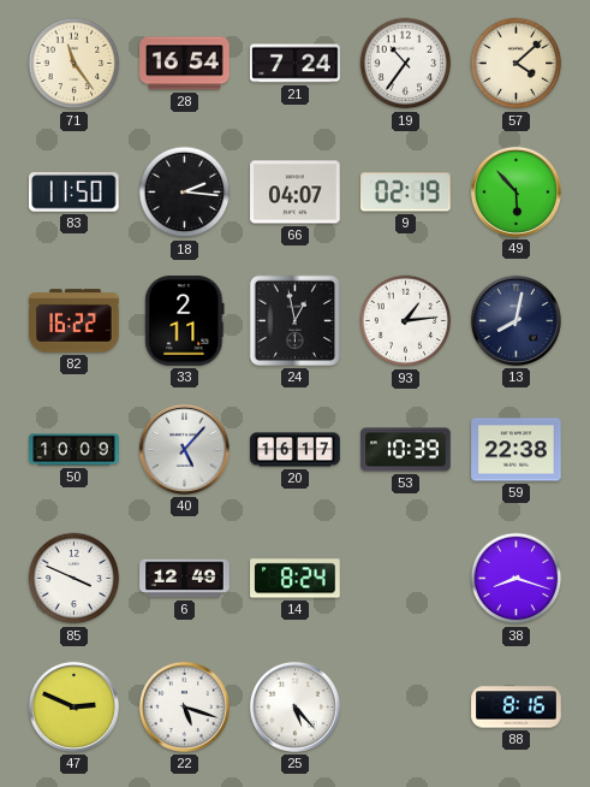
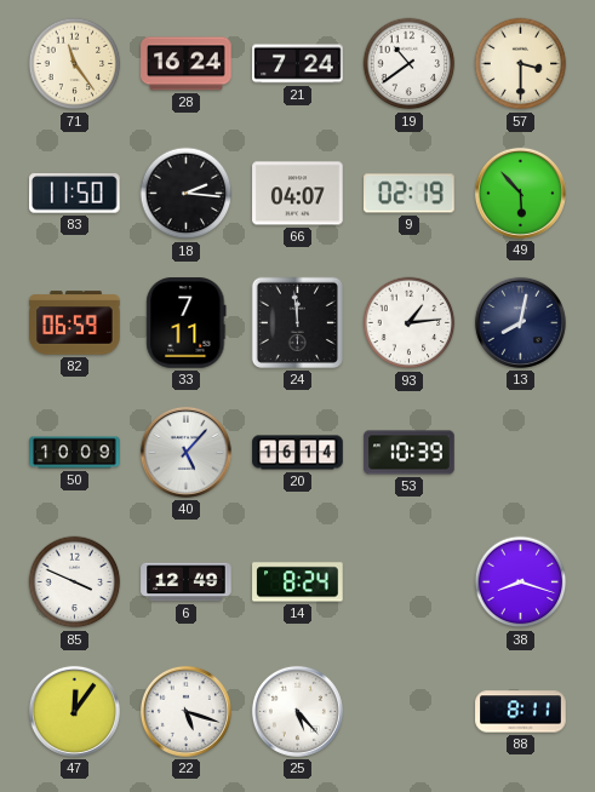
28: 16:54 -> 16:24 (187, 64)
19: 10:36 -> 10:39 (410, 64)
57: 4:08 -> 3:30 (521, 64)
82: 16:22 -> 06:59 (75, 323)
33: 2:11 -> 7:11 (187, 323)
24: 12:58 -> 11:59 (297, 322)
20: 16:17 -> 16:14 (298, 453)
59: 22:38 -> none (517, 450)
47: 2:49 -> 12:06 (74, 711)
88: 8:16 -> 8:11 (521, 712)
